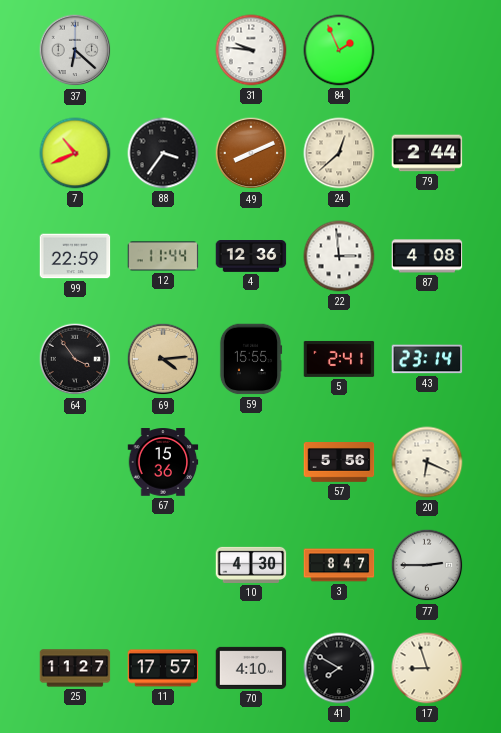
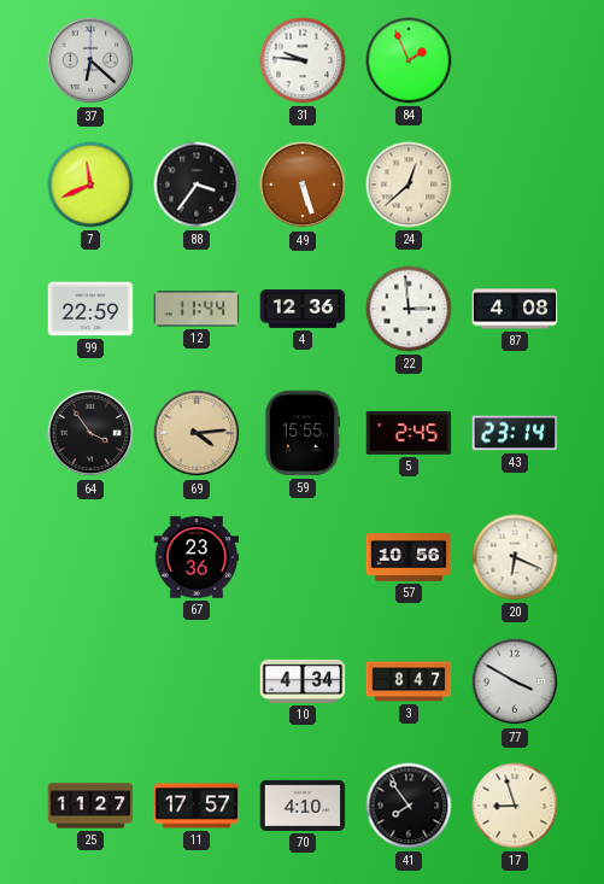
7: 10:41 -> 11:41 (90, 185)
49: 8:11 -> 5:27 (303, 185)
79: 2:44 -> none (427, 153)
5: 2:41 -> 2:45 (409, 433)
67: 15:36 -> 23:36 (197, 557)
57: 5:56 -> 10:56 (409, 558)
10: 4:30 -> 4:34 (303, 681)
77: 2:45 -> 3:50 (515, 681)
41: 7:50 -> 7:54 (409, 806)
